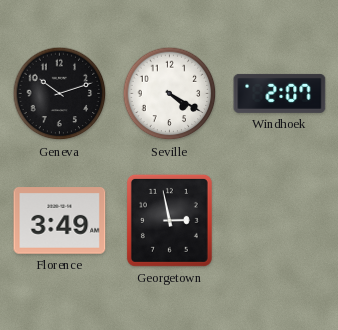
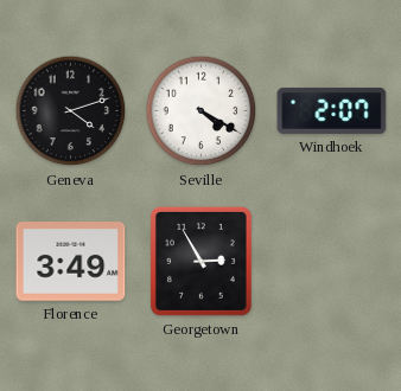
Geneva: 10:12 -> 4:12 (71, 111)
Georgetown: 2:58 -> 2:55 (200, 261)
